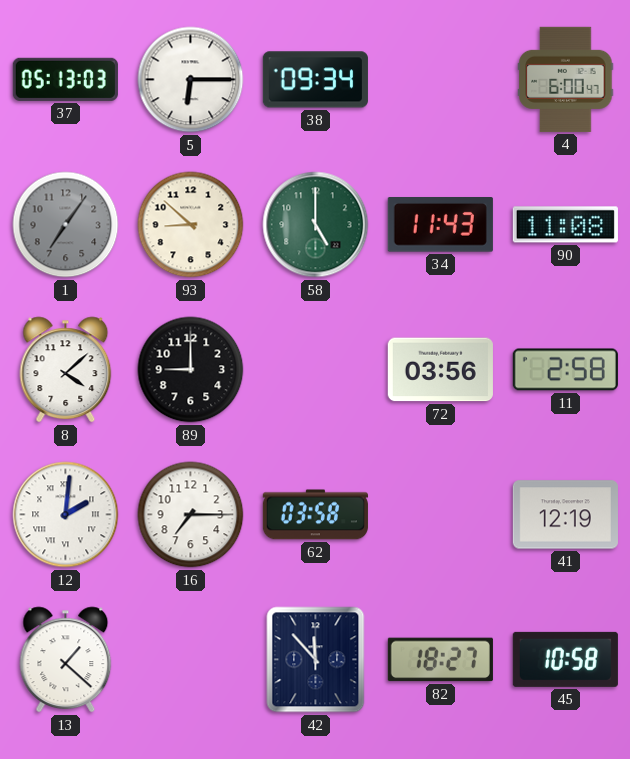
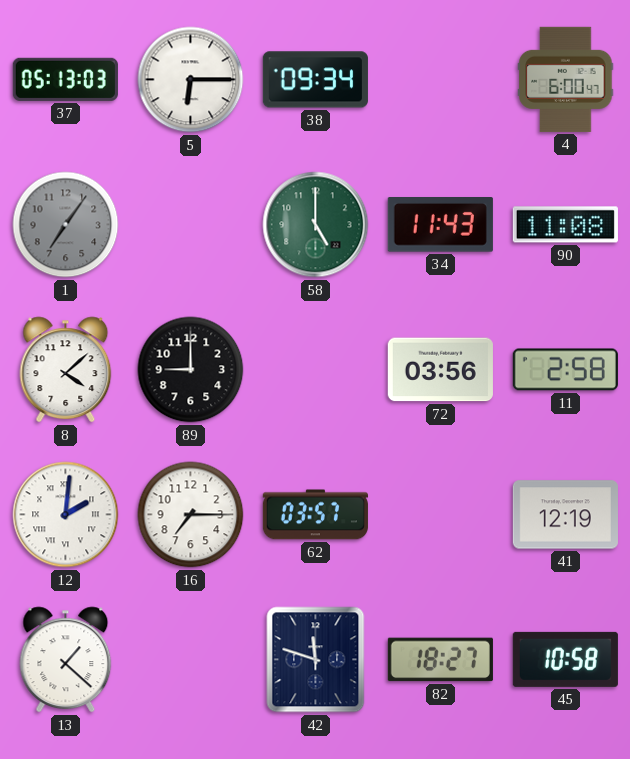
93: 8:52 -> none (191, 225)
62: 03:58 -> 03:57 (315, 515)
42: 11:53 -> 11:48 (316, 660)
